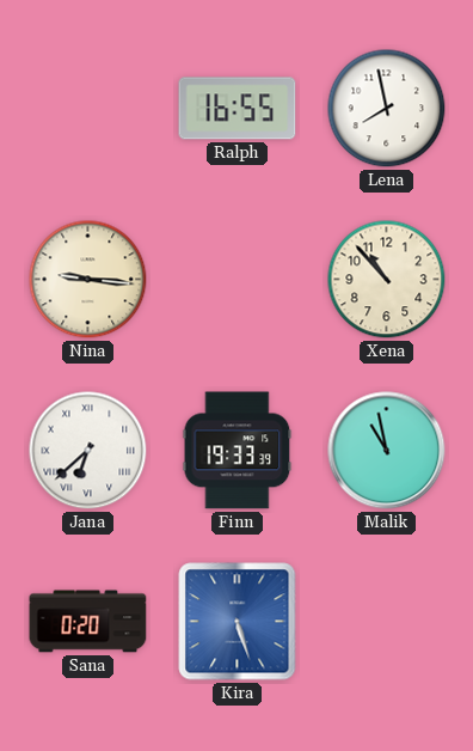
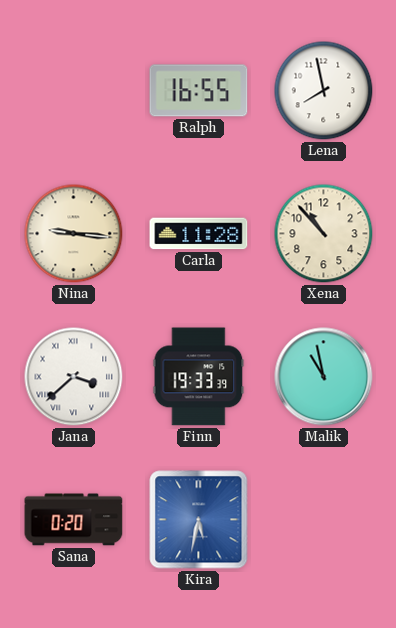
Carla: none -> 11:28 (199, 234)
Jana: 6:38 -> 3:38 (74, 377)
Kira: 5:27 -> 5:32 (199, 520)
